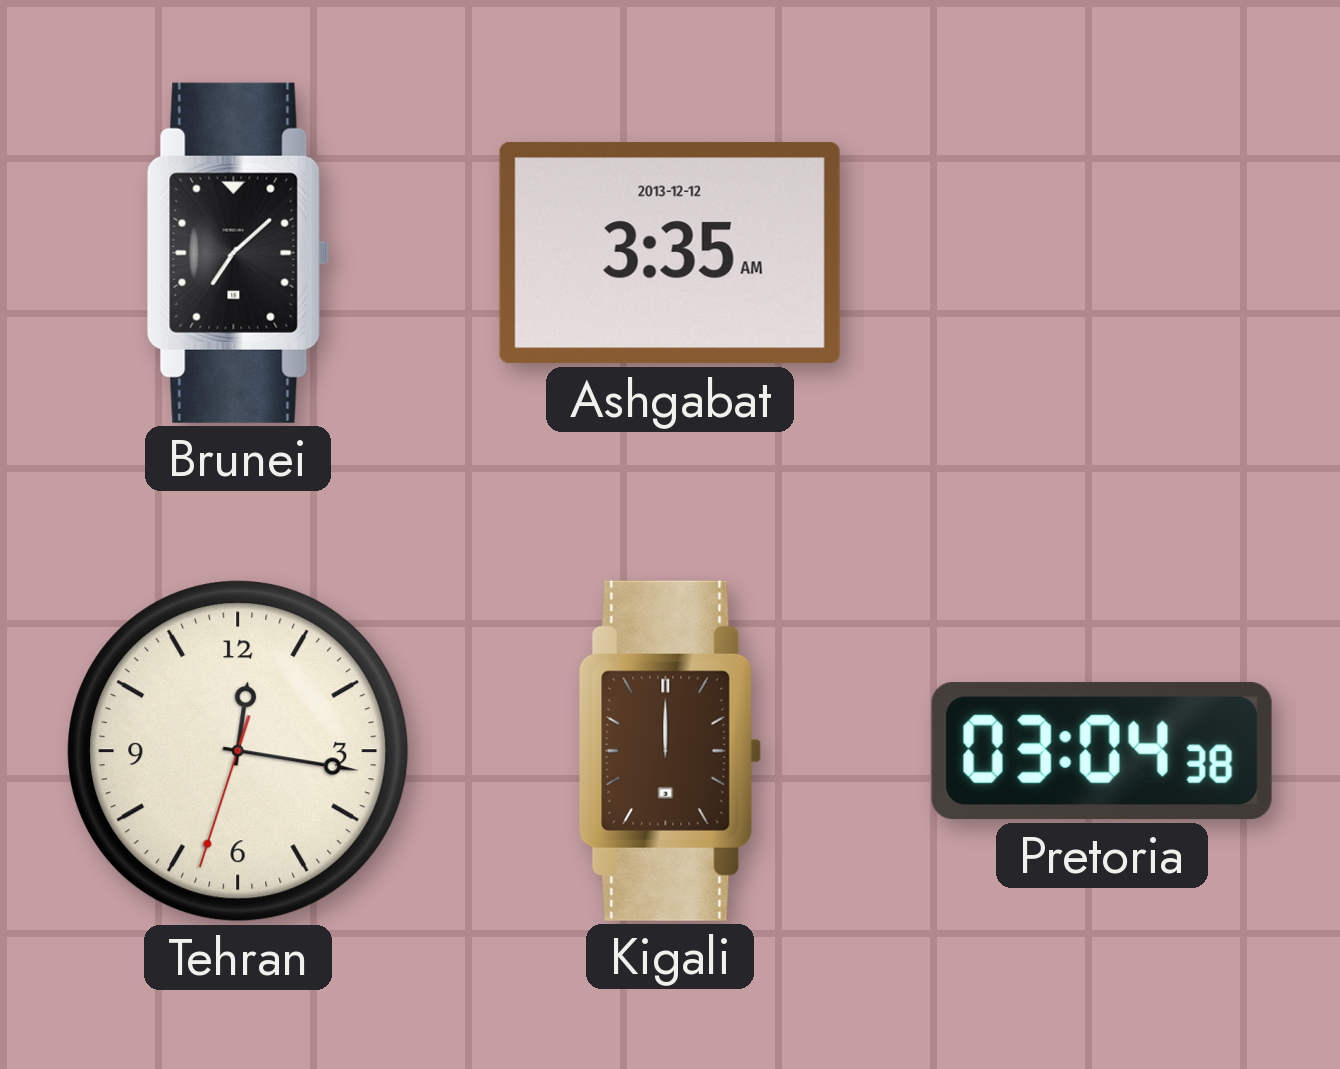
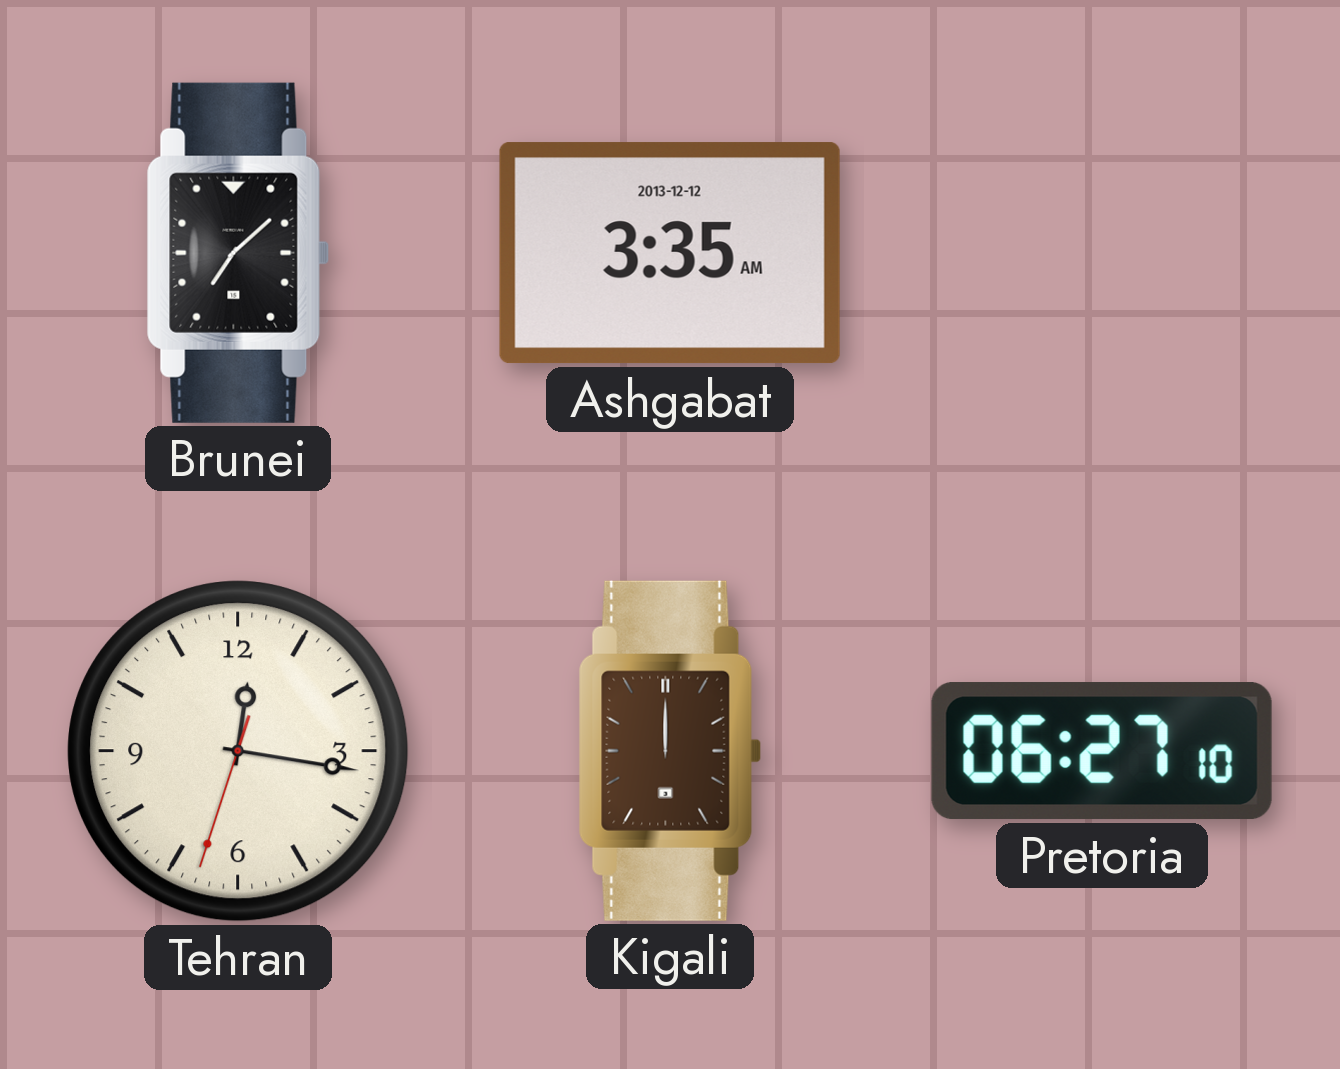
Pretoria: 03:04 -> 06:27 (1102, 751)
